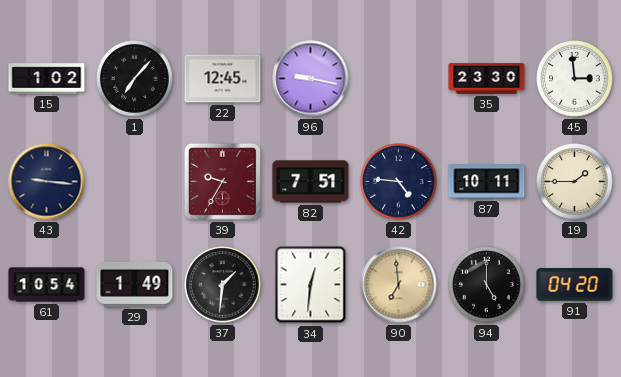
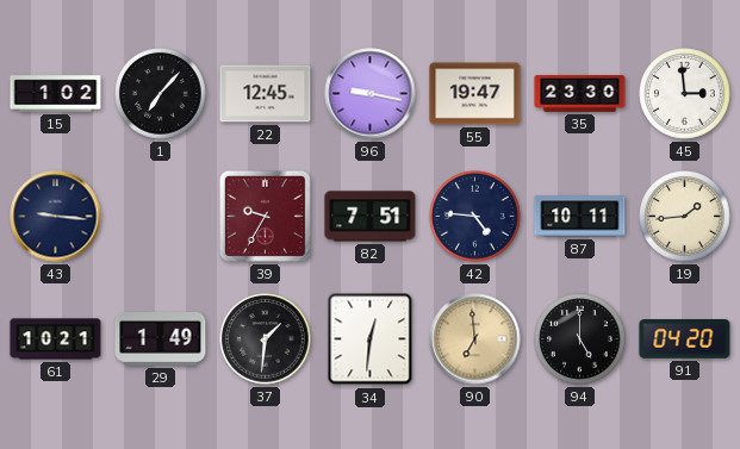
55: none -> 19:47 (475, 94)
19: 1:45 -> 1:44 (685, 217)
61: 10:54 -> 10:21 (56, 339)
